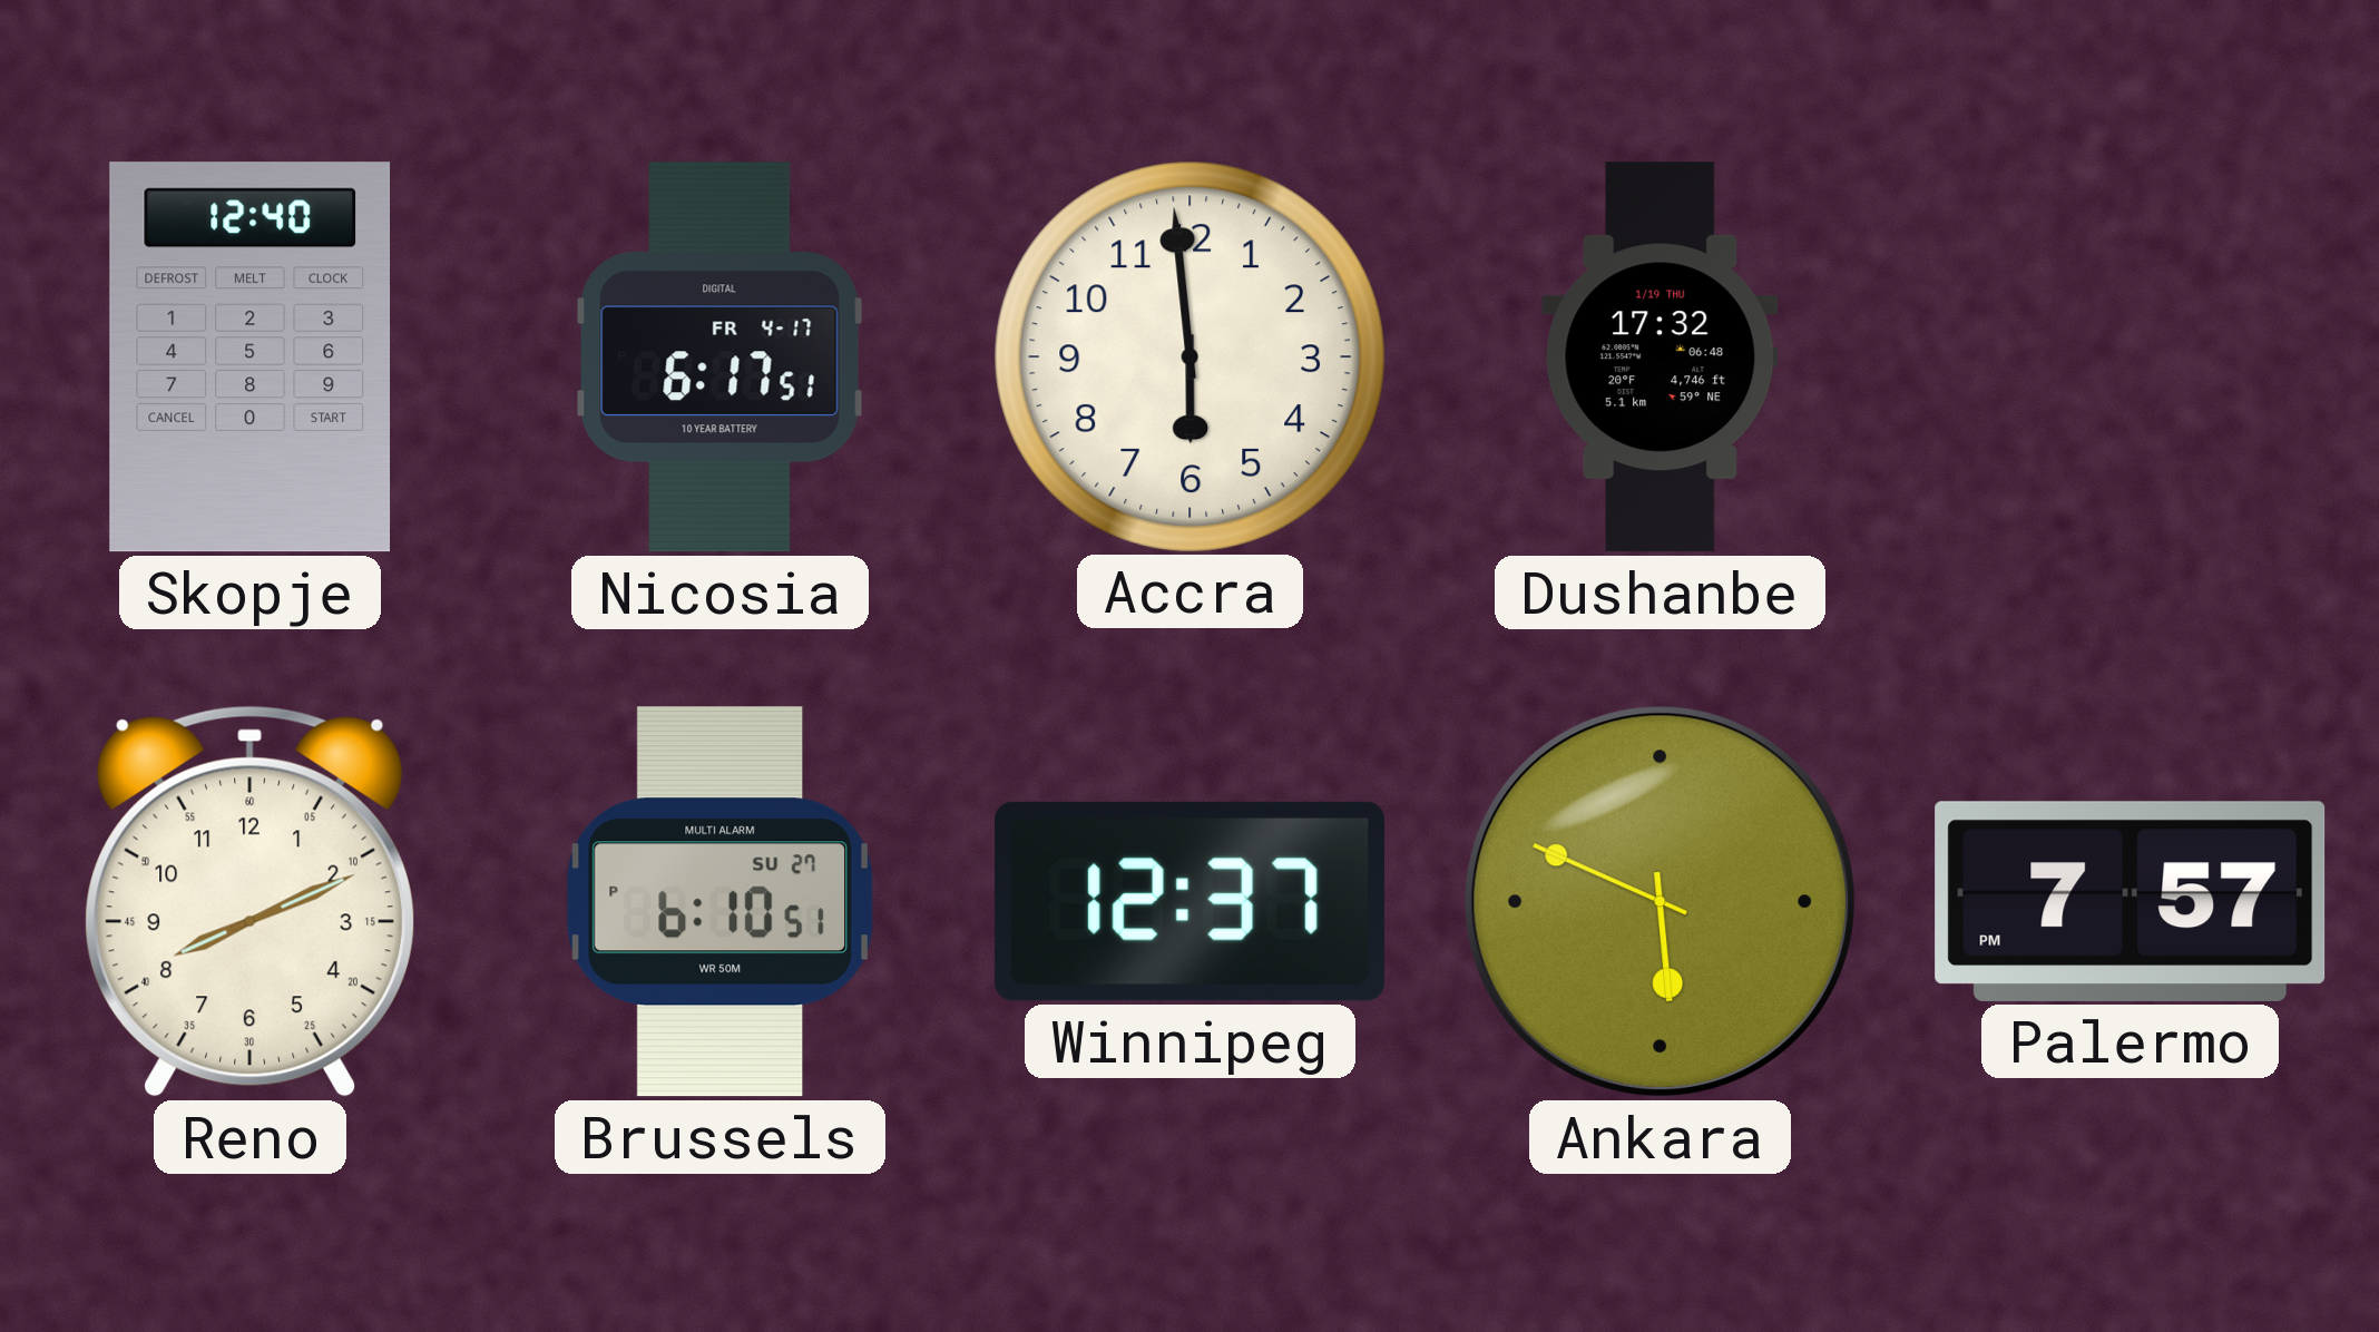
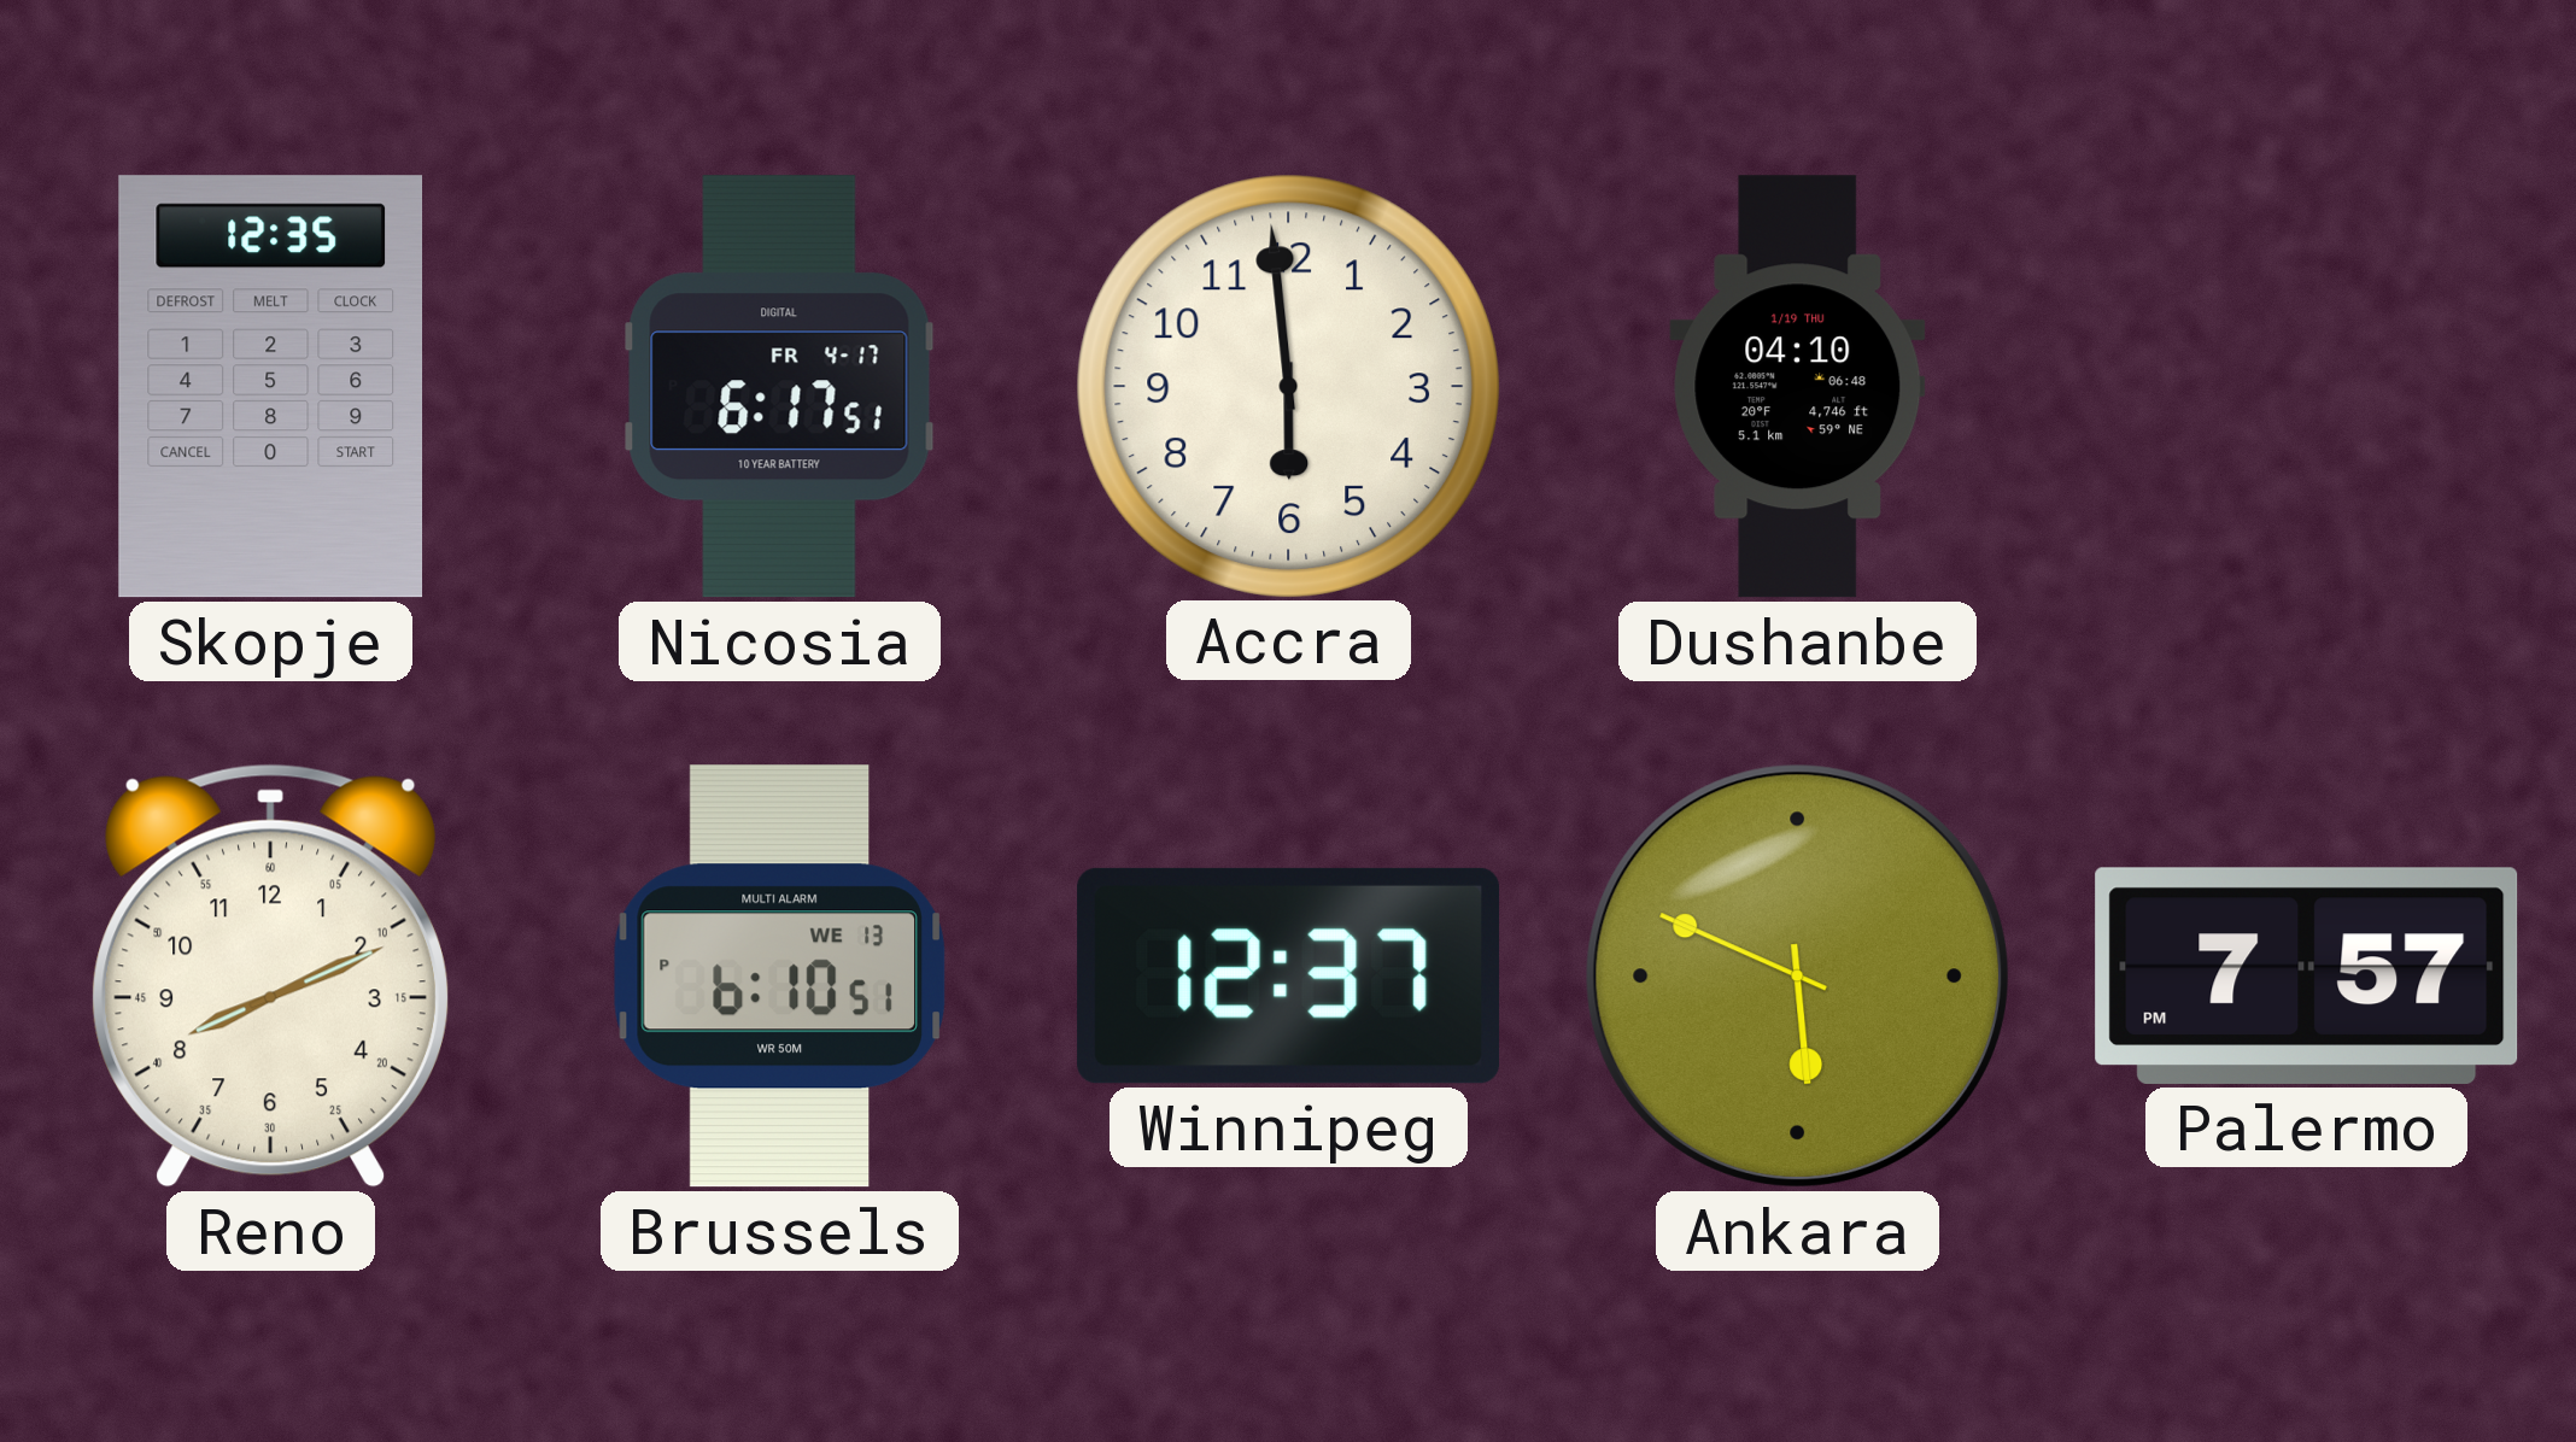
Skopje: 12:40 -> 12:35 (271, 387)
Dushanbe: 17:32 -> 04:10 (1798, 387)
Brussels date: SU 27 -> WE 13 (779, 977)
